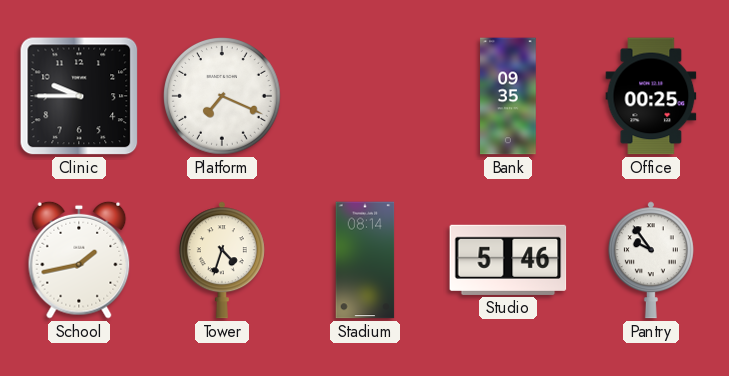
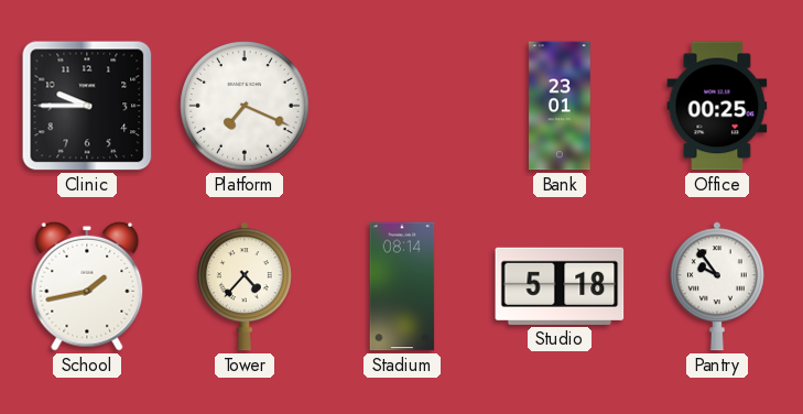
Bank: 09:35 -> 23:01 (560, 106)
Tower: 4:33 -> 4:37 (245, 286)
Studio: 5:46 -> 5:18 (560, 286)
